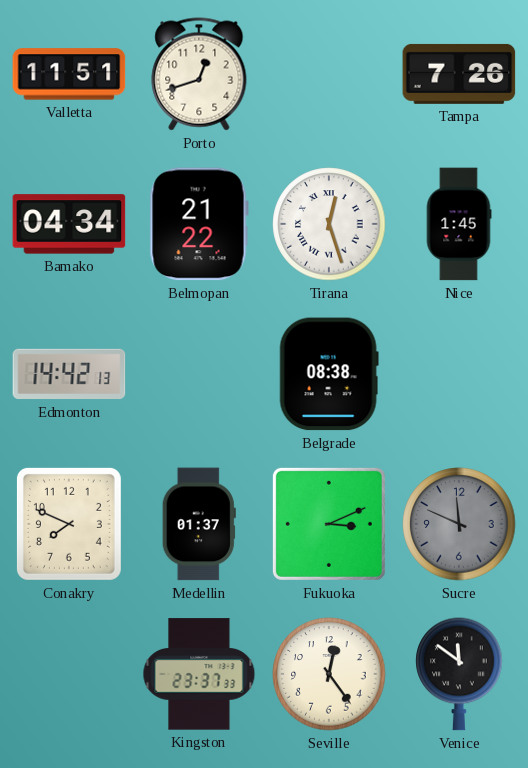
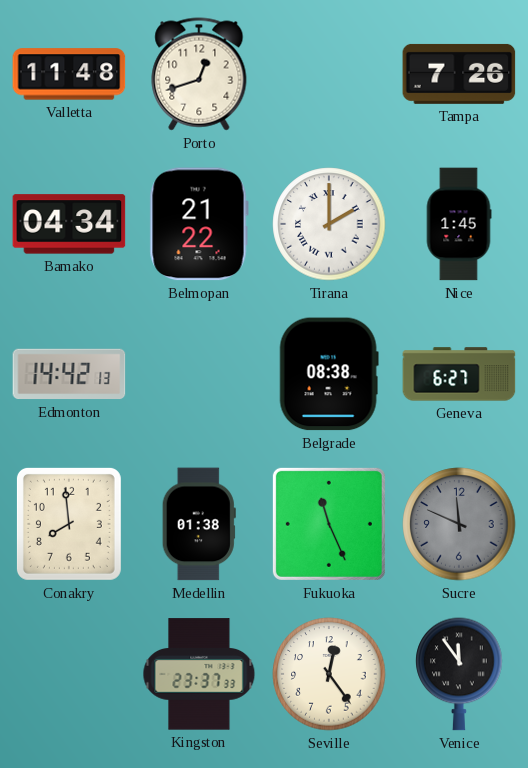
Valletta: 11:51 -> 11:48 (69, 74)
Tirana: 12:27 -> 2:00 (329, 224)
Geneva: none -> 6:27 (459, 374)
Conakry: 7:49 -> 7:59 (69, 524)
Medellin: 01:37 -> 01:38 (199, 524)
Fukuoka: 3:11 -> 11:26 (329, 524)
Venice: 11:51 -> 11:54 (459, 674)
